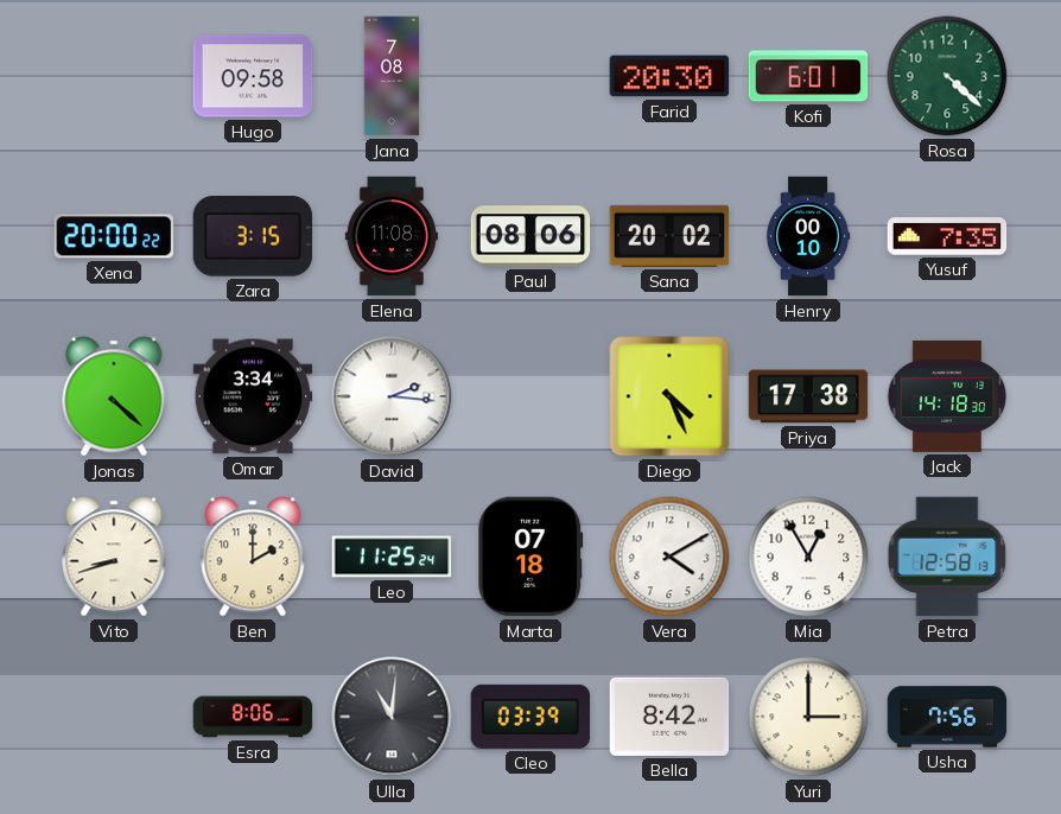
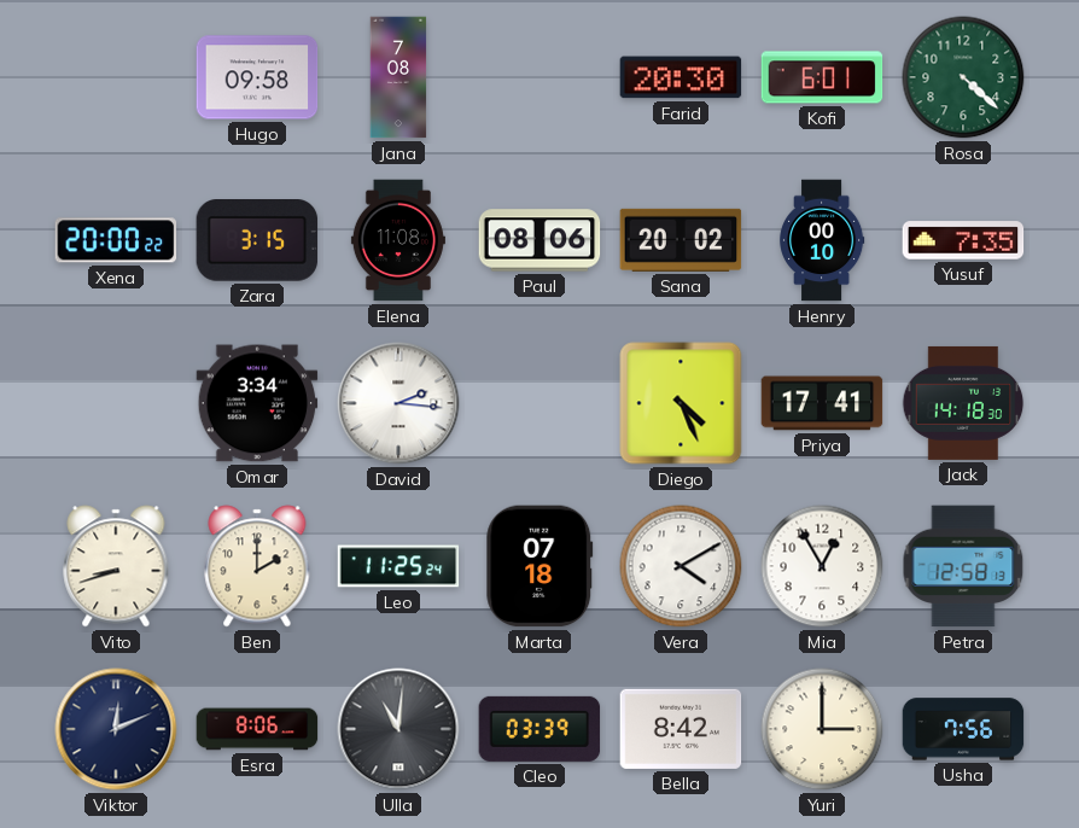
Jonas: 4:22 -> none (114, 396)
Priya: 17:38 -> 17:41 (822, 403)
Viktor: none -> 12:11 (116, 729)
